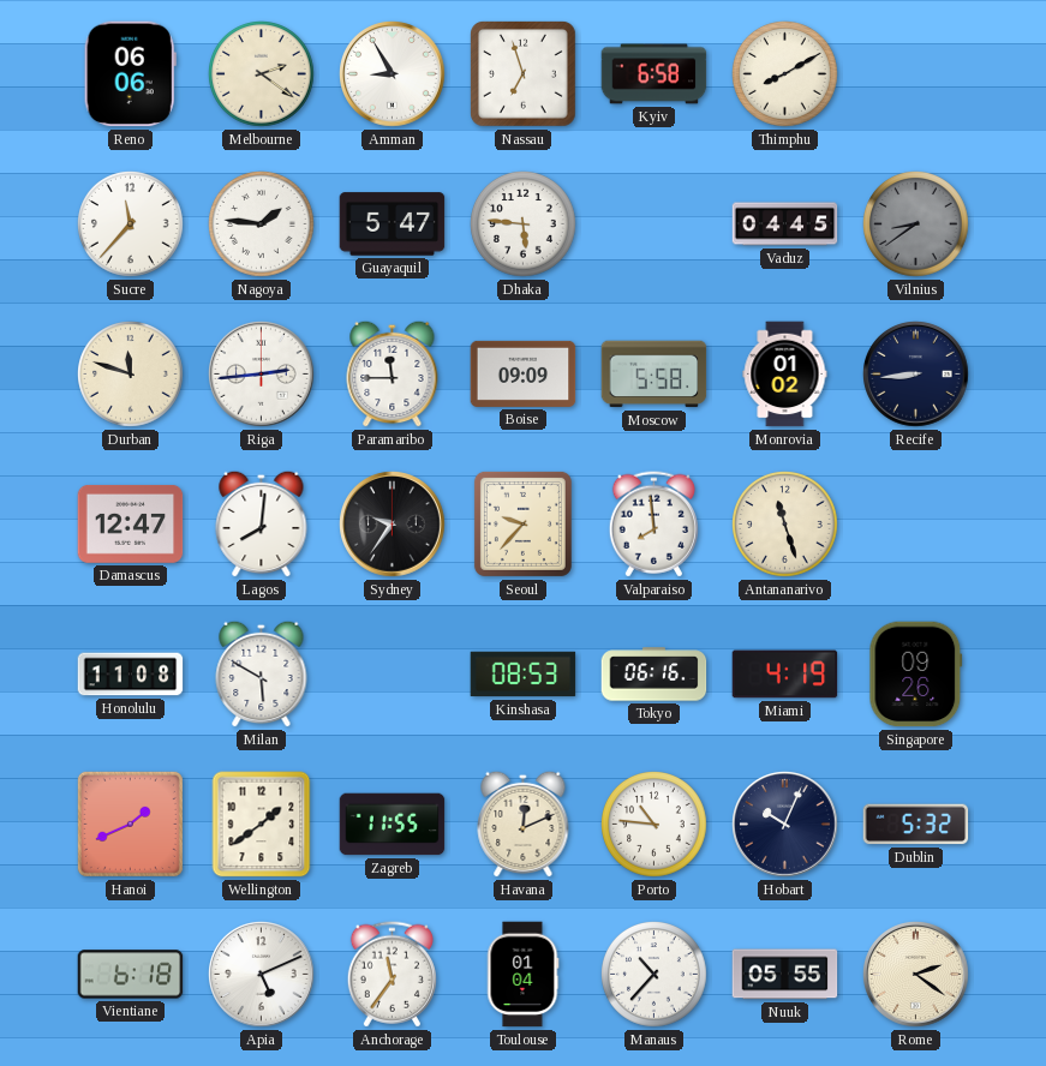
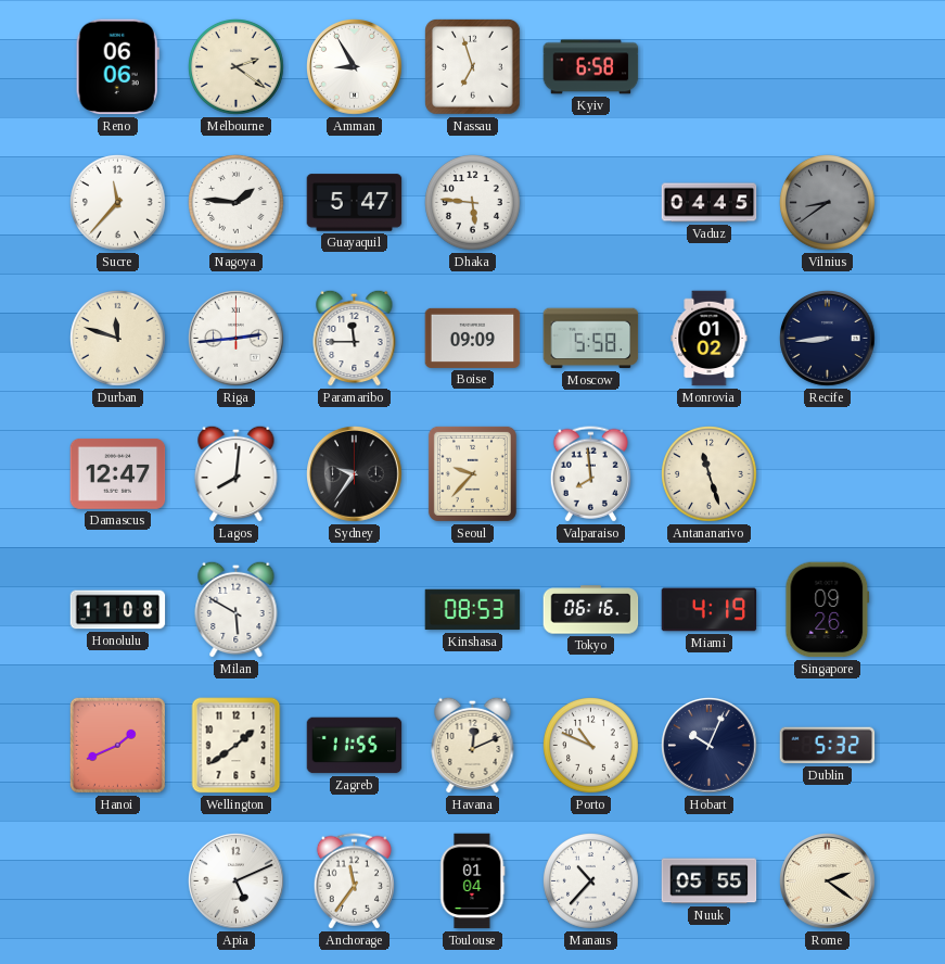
Thimphu: 8:10 -> none (785, 74)
Porto: 10:46 -> 10:49 (591, 746)
Vientiane: 6:18 -> none (131, 975)
